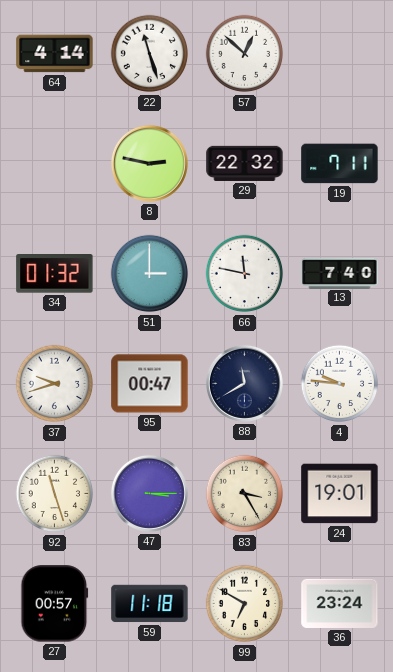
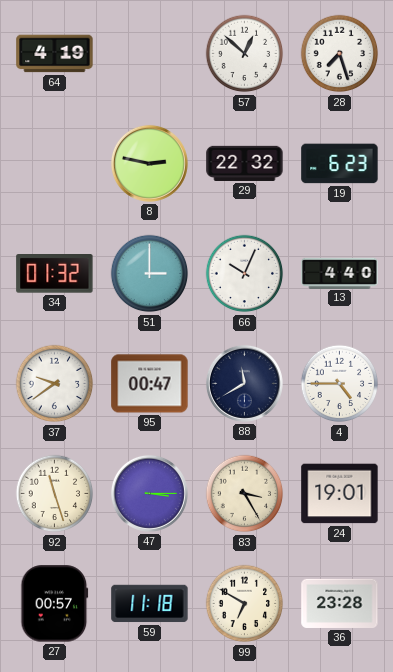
64: 4:14 -> 4:19 (55, 54)
22: 11:27 -> none (150, 54)
28: none -> 7:27 (340, 54)
19: 7:11 -> 6:23 (340, 164)
66: 11:47 -> 10:04 (245, 274)
13: 7:40 -> 4:40 (340, 273)
37: 9:42 -> 9:39 (55, 384)
4: 9:46 -> 4:45 (340, 384)
36: 23:24 -> 23:28 (340, 603)
